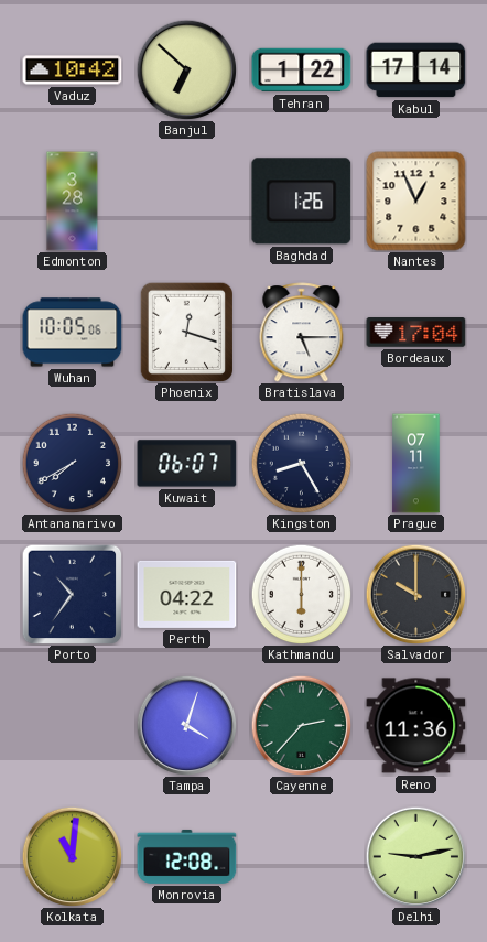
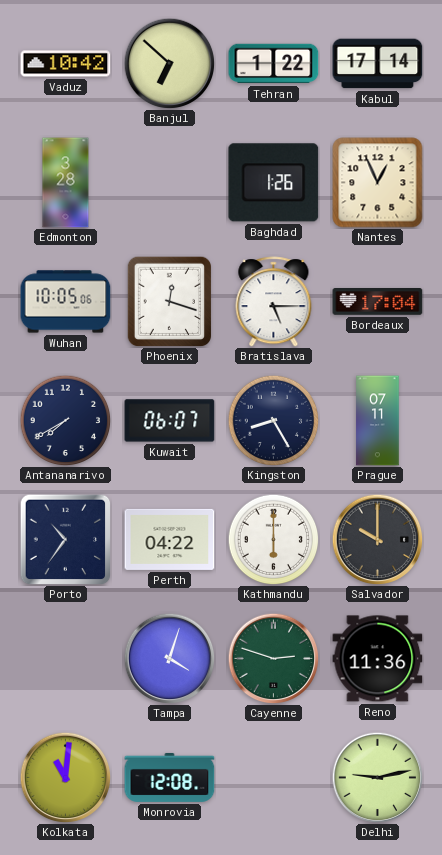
Cayenne: 2:37 -> 2:48 (273, 658)
